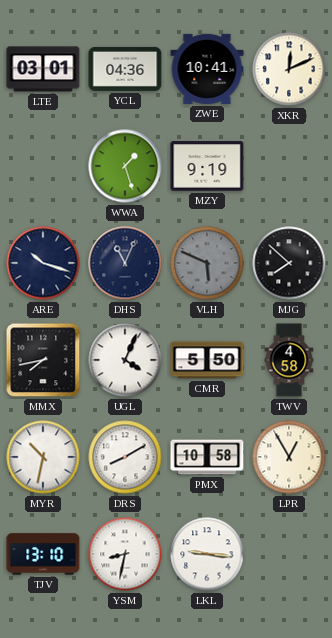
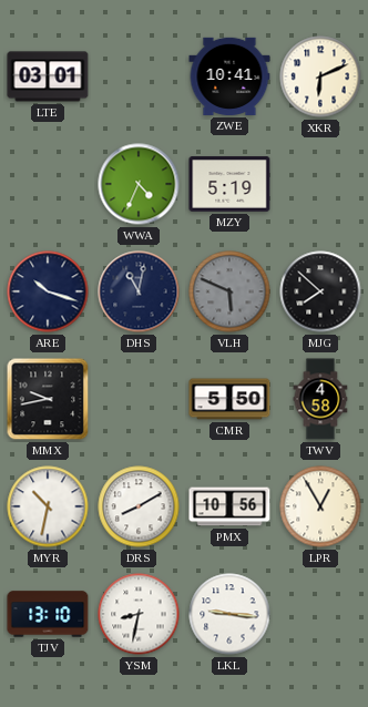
YCL: 04:36 -> none (125, 69)
XKR: 12:11 -> 6:11 (320, 76)
WWA: 1:27 -> 4:34 (139, 184)
MZY: 9:19 -> 5:19 (229, 184)
DHS: 11:04 -> 11:02 (139, 291)
MMX: 7:43 -> 9:43 (48, 399)
UGL: 4:04 -> none (125, 360)
PMX: 10:58 -> 10:56 (229, 506)
